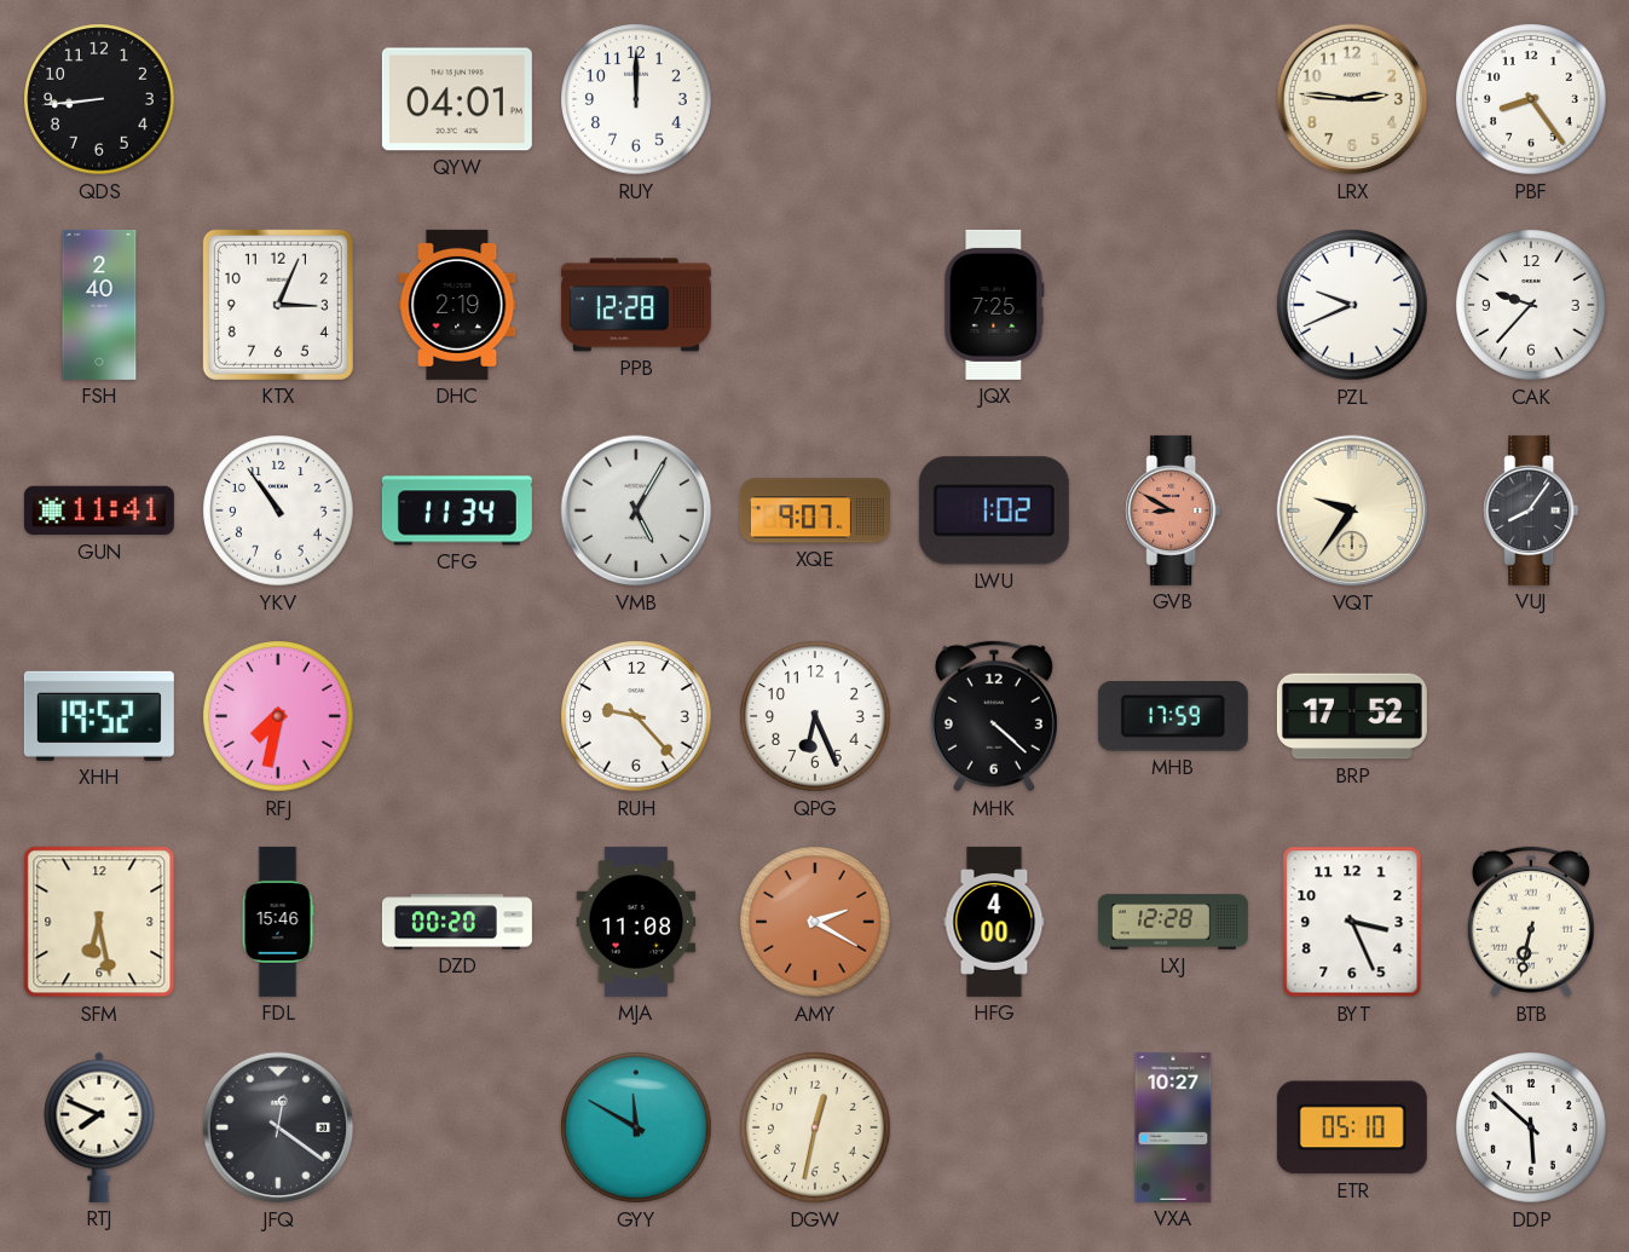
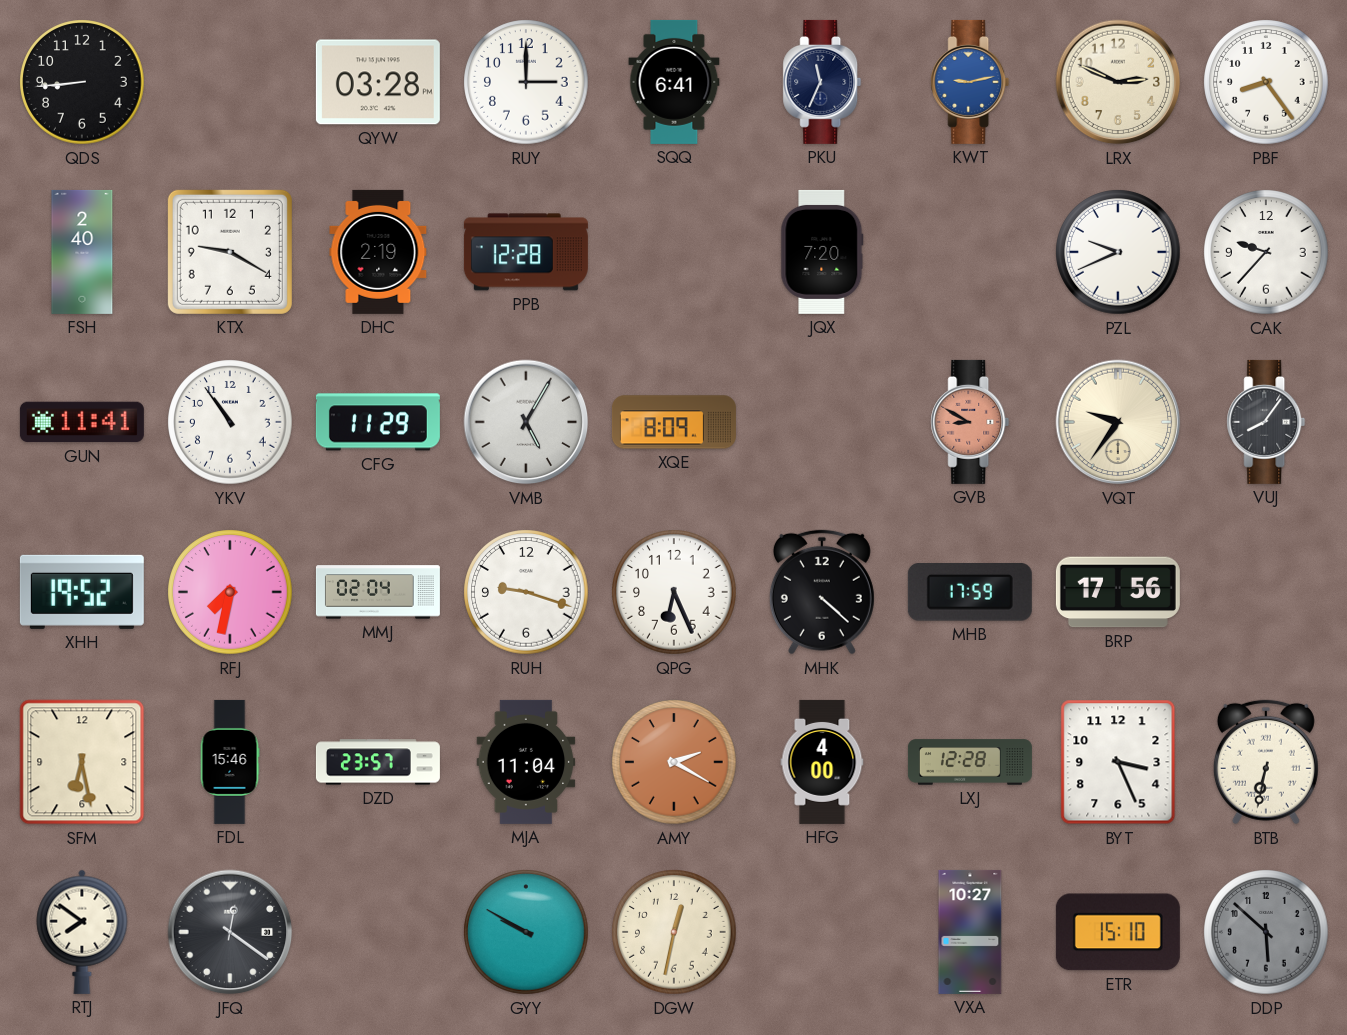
QYW: 04:01 -> 03:28 (378, 82)
RUY: 12:00 -> 3:00 (526, 82)
SQQ: none -> 6:41 (674, 82)
PKU: none -> 11:34 (822, 82)
KWT: none -> 9:13 (970, 82)
LRX: 2:46 -> 2:49 (1118, 82)
KTX: 3:04 -> 9:20 (230, 252)
JQX: 7:25 -> 7:20 (822, 252)
CFG: 11:34 -> 11:29 (378, 422)
XQE: 9:07 -> 8:09 (674, 422)
LWU: 1:02 -> none (994, 510)
MMJ: none -> 02:04 (378, 592)
RUH: 9:23 -> 9:18 (526, 592)
BRP: 17:52 -> 17:56 (1118, 592)
DZD: 00:20 -> 23:57 (378, 762)
MJA: 11:08 -> 11:04 (526, 762)
RTJ: 7:49 -> 7:51 (82, 932)
GYY: 11:50 -> 9:50 (526, 932)
ETR: 05:10 -> 15:10 (1118, 932)
DDP dial: white -> grey (1266, 932)
